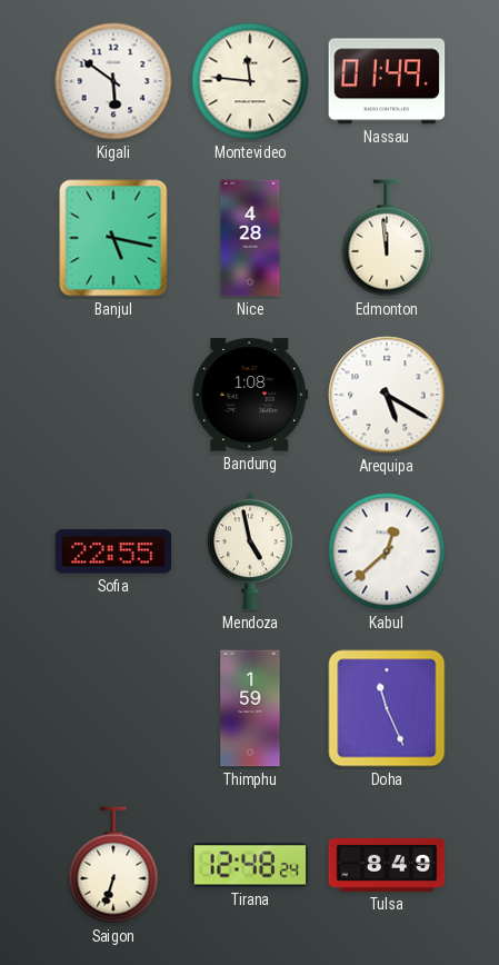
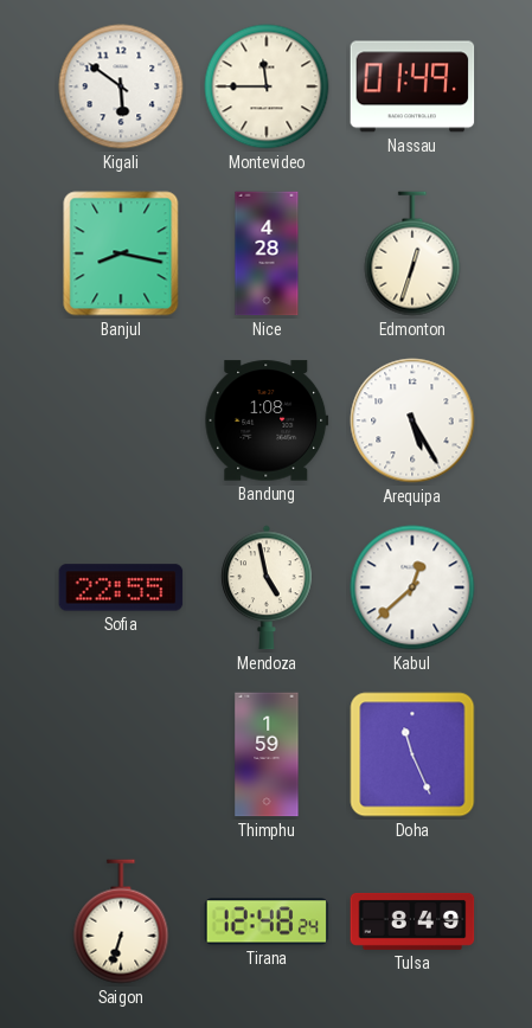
Montevideo: 11:46 -> 11:45 (267, 86)
Banjul: 5:17 -> 8:17 (121, 253)
Edmonton: 11:59 -> 12:33 (412, 253)
Arequipa: 5:20 -> 5:25 (412, 420)
